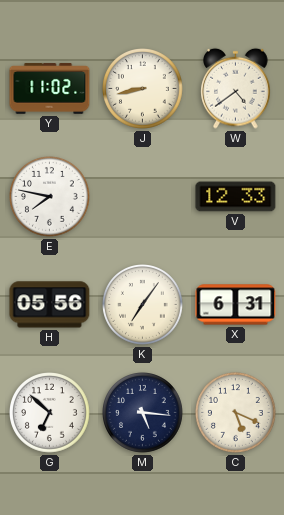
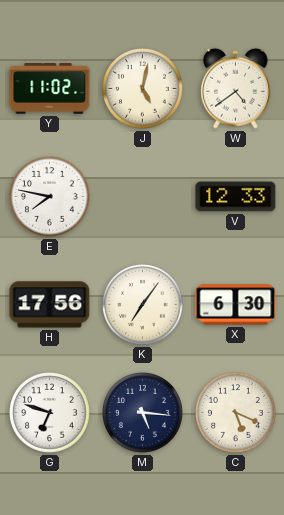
J: 8:43 -> 5:02 (143, 89)
H: 05:56 -> 17:56 (50, 305)
X: 6:31 -> 6:30 (236, 305)
G: 6:52 -> 6:48 (50, 413)
